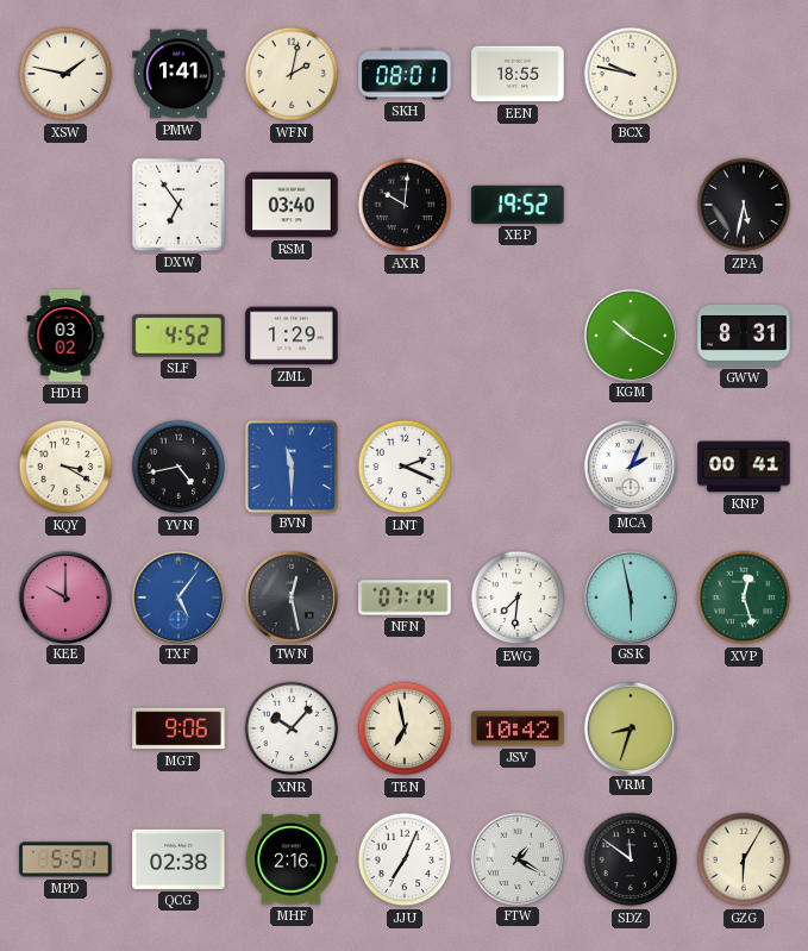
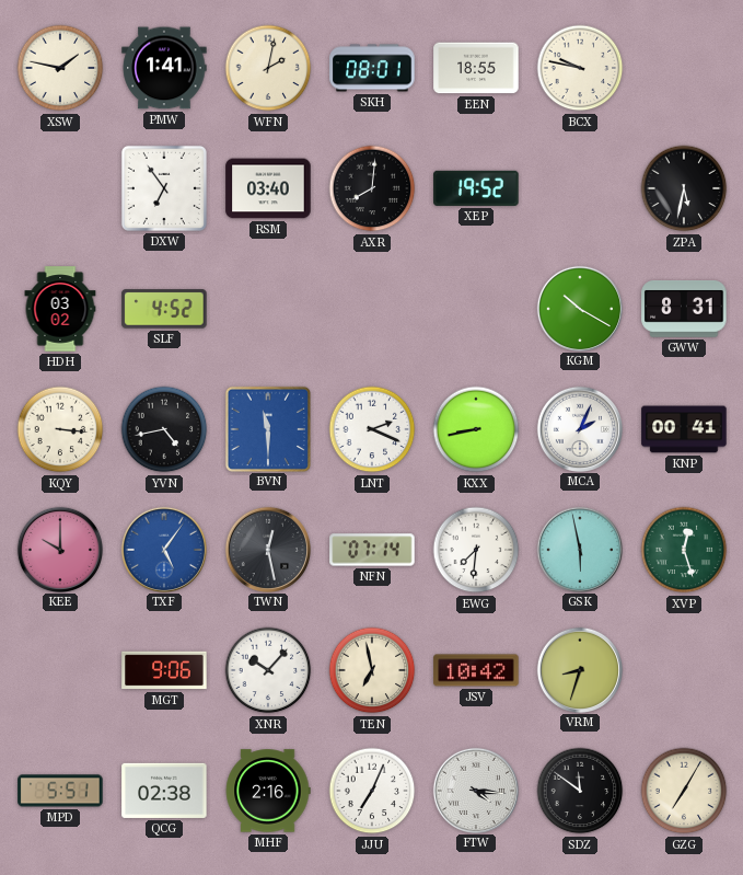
AXR: 10:01 -> 8:01 (372, 188)
ZML: 1:29 -> none (292, 336)
KQY: 3:20 -> 3:16 (60, 429)
KXX: none -> 8:43 (476, 429)
FTW: 1:20 -> 4:16 (475, 790)
GZG: 6:05 -> 7:05 (684, 791)
